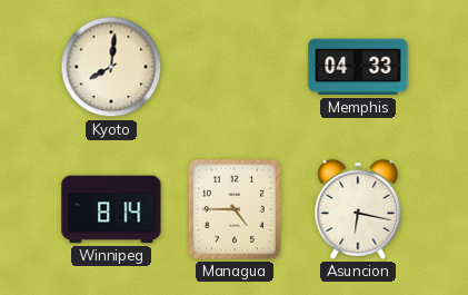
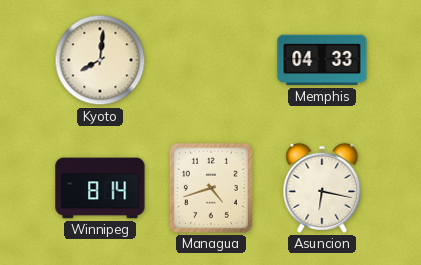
Managua: 4:45 -> 4:42 (211, 188)
